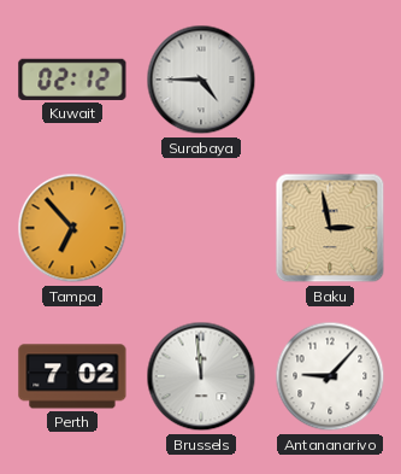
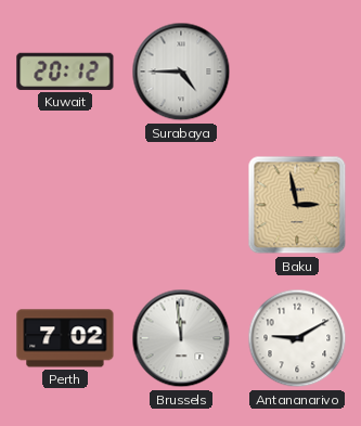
Kuwait: 02:12 -> 20:12 (65, 72)
Tampa: 6:53 -> none (72, 228)
Antananarivo: 9:07 -> 9:10 (297, 338)
